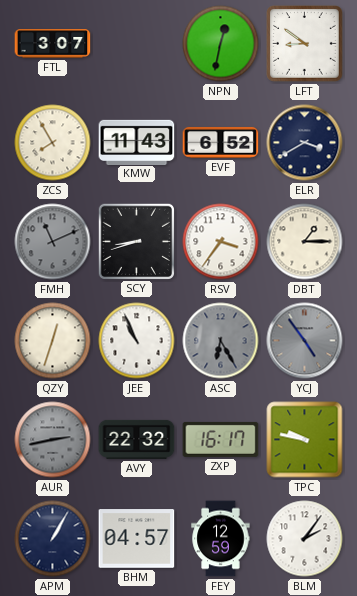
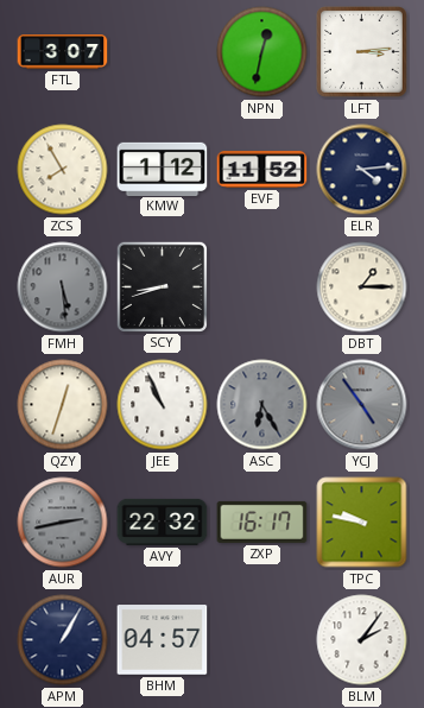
LFT: 8:51 -> 3:14 (362, 52)
KMW: 11:43 -> 1:12 (163, 169)
EVF: 6:52 -> 11:52 (262, 169)
ELR: 3:40 -> 4:14 (362, 170)
FMH: 11:11 -> 5:29 (63, 287)
RSV: 3:36 -> none (221, 242)
FEY: 12:59 -> none (221, 539)
